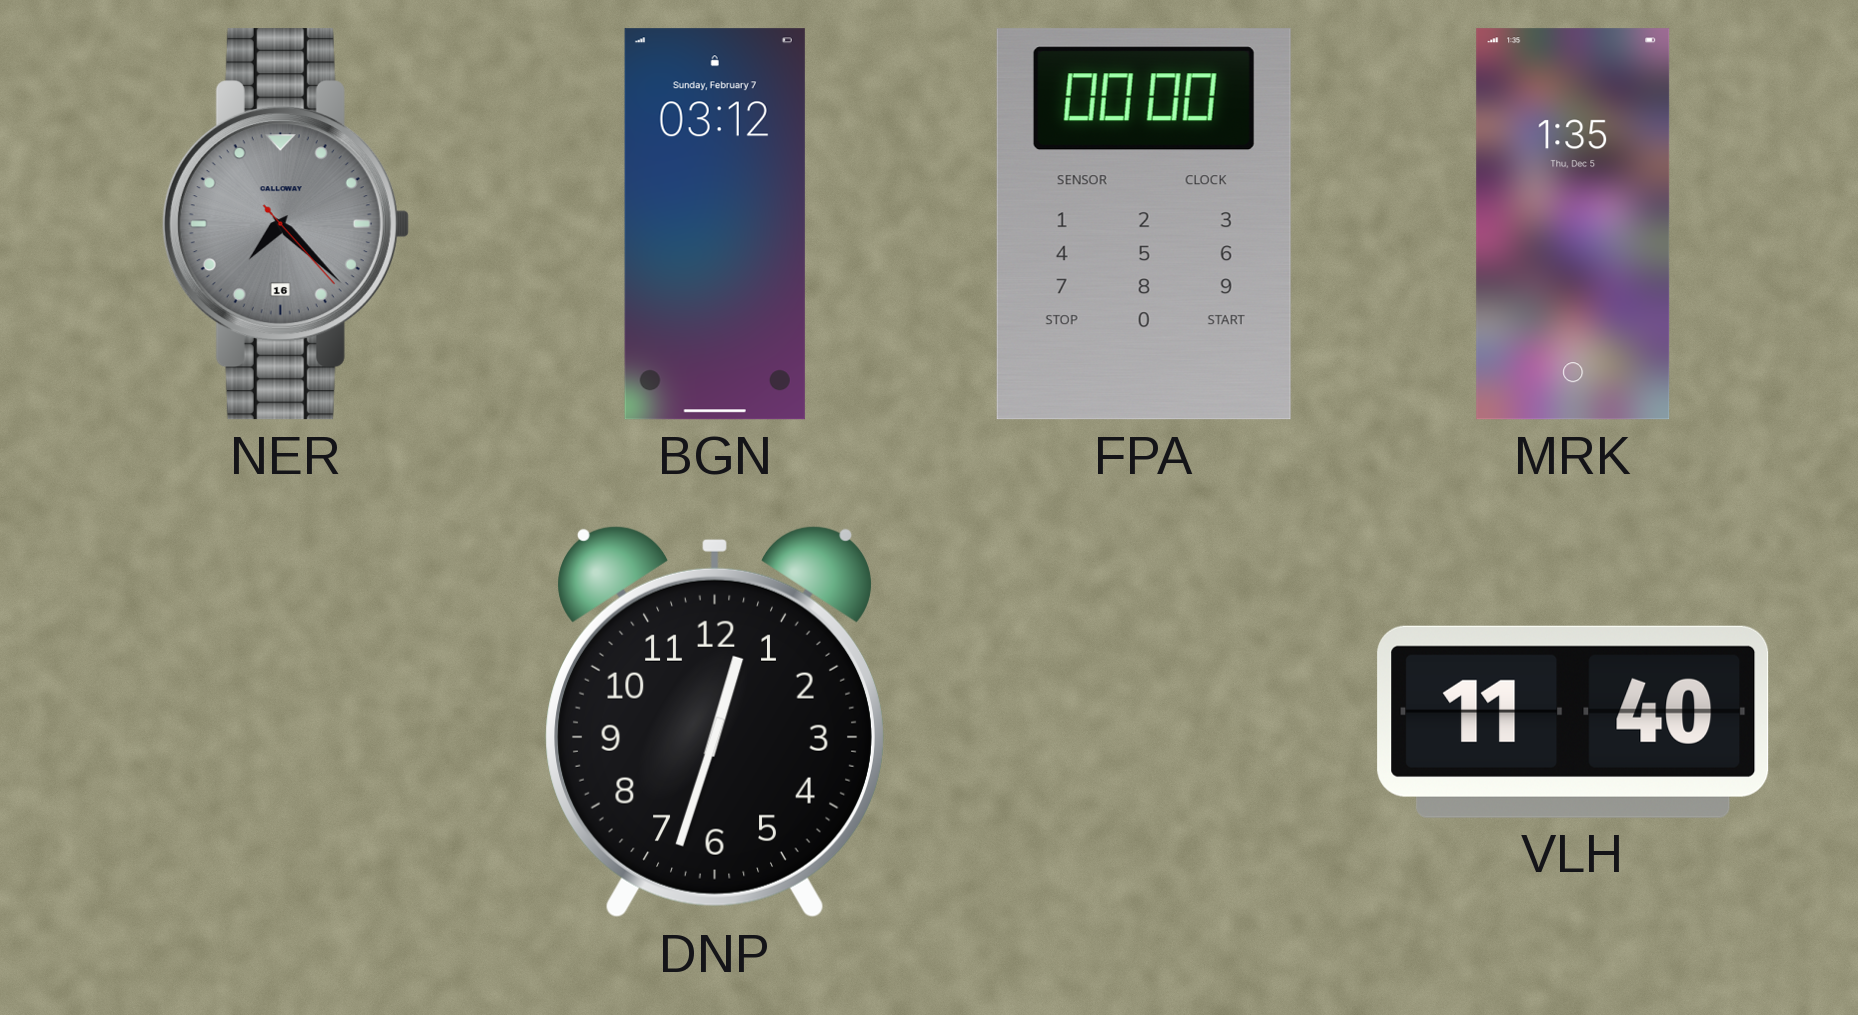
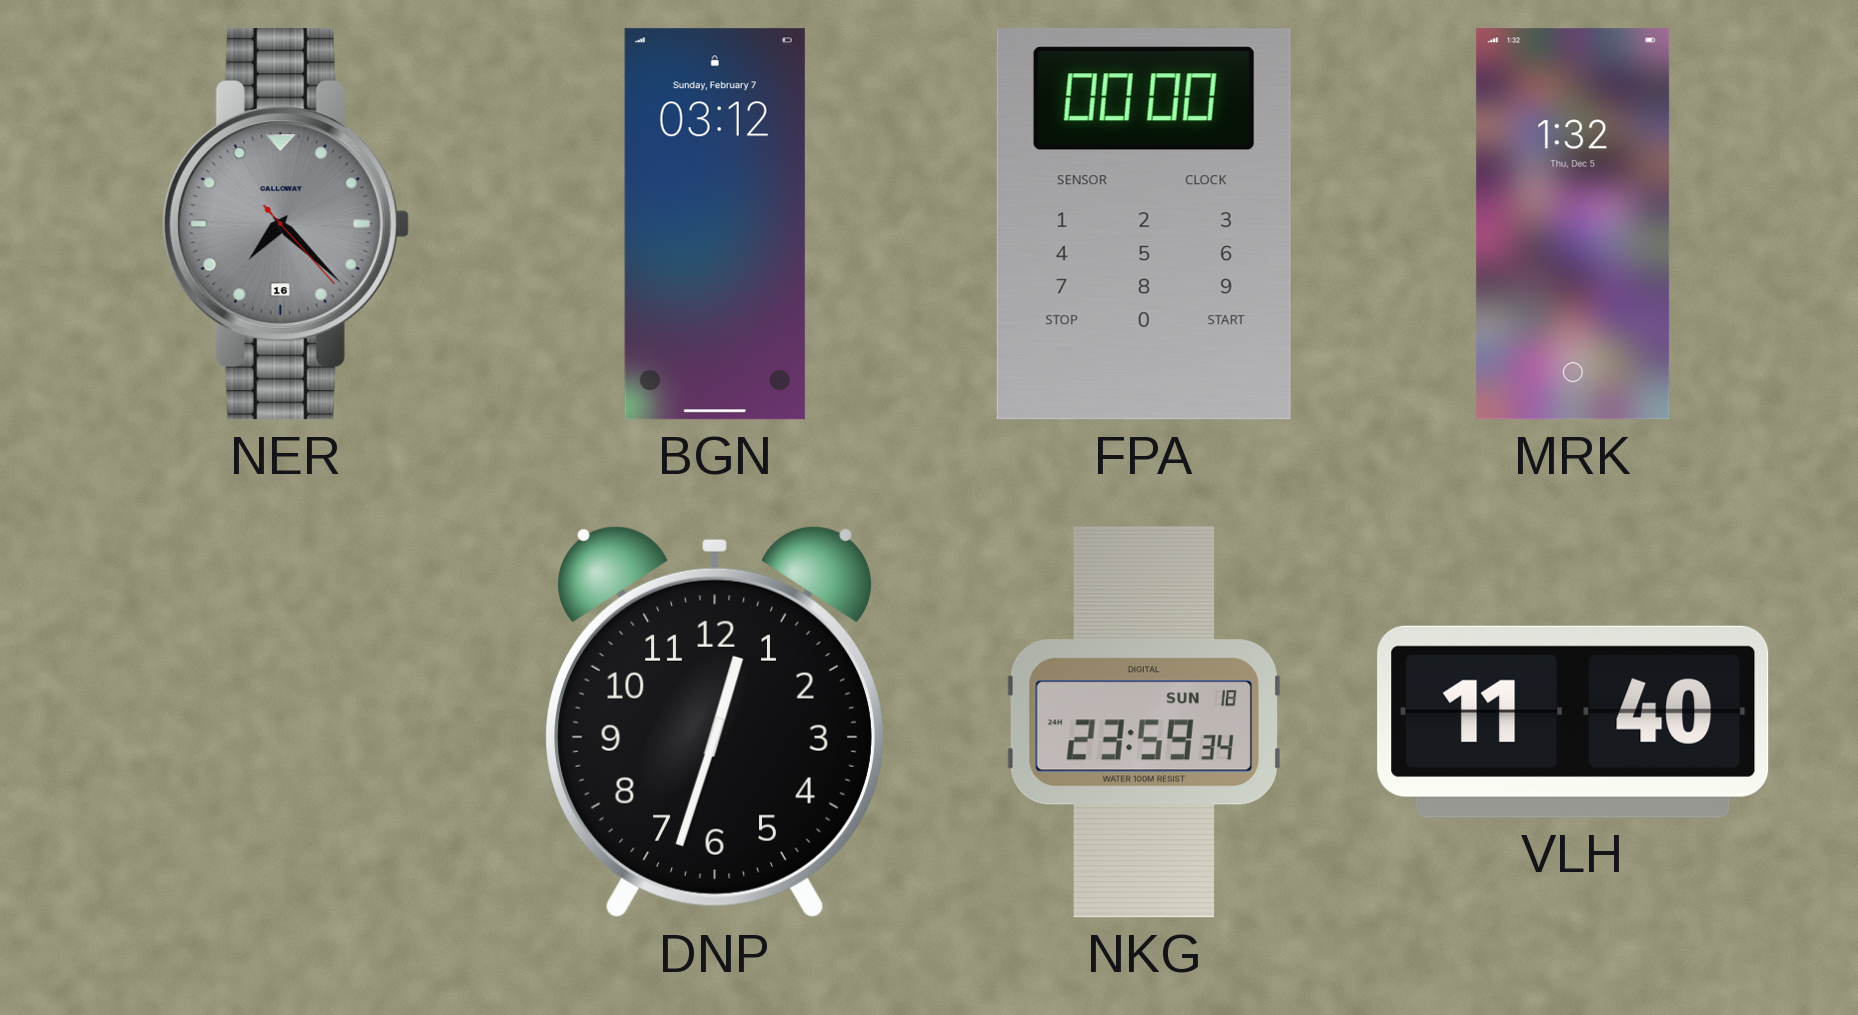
MRK: 1:35 -> 1:32 (1573, 224)
NKG: none -> 23:59 (1144, 722)
